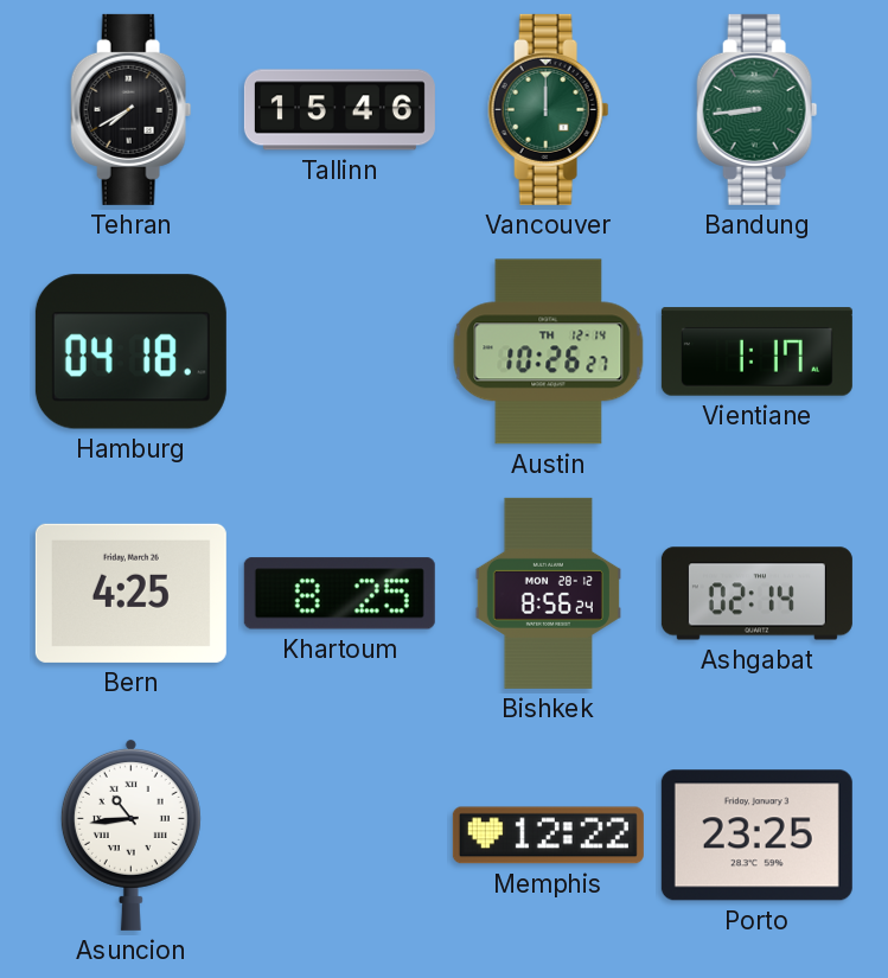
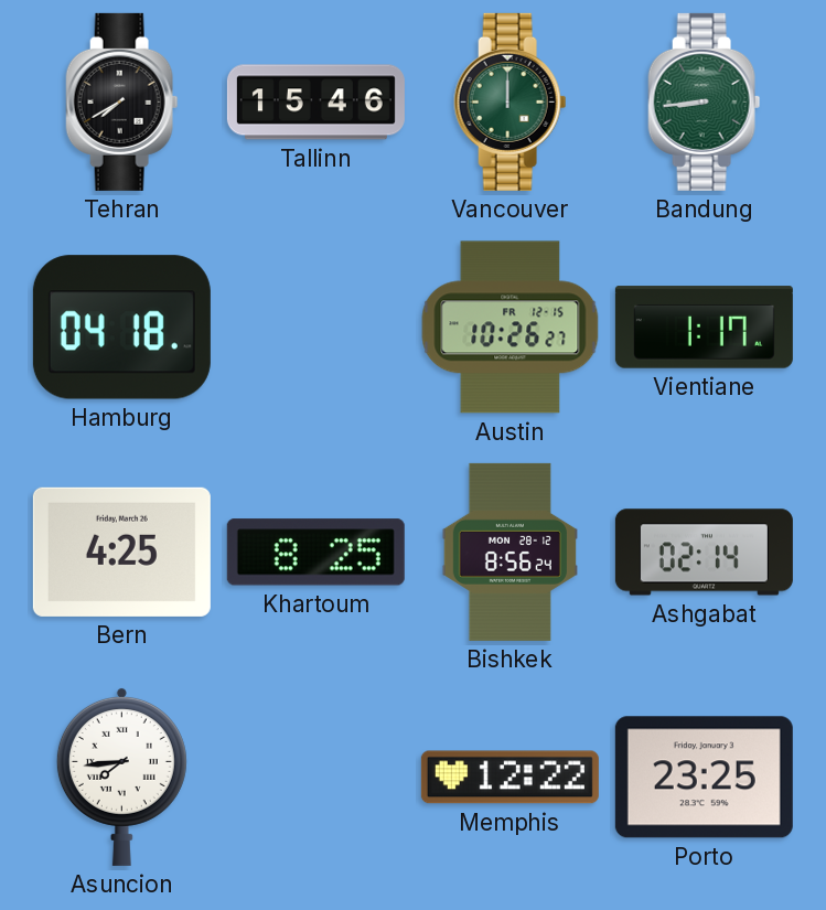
Austin date: TH 12-14 -> FR 12-15 (511, 328)
Asuncion: 10:44 -> 7:44 (121, 777)
